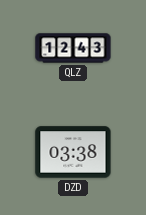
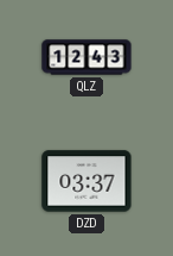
DZD: 03:38 -> 03:37 (86, 181)
